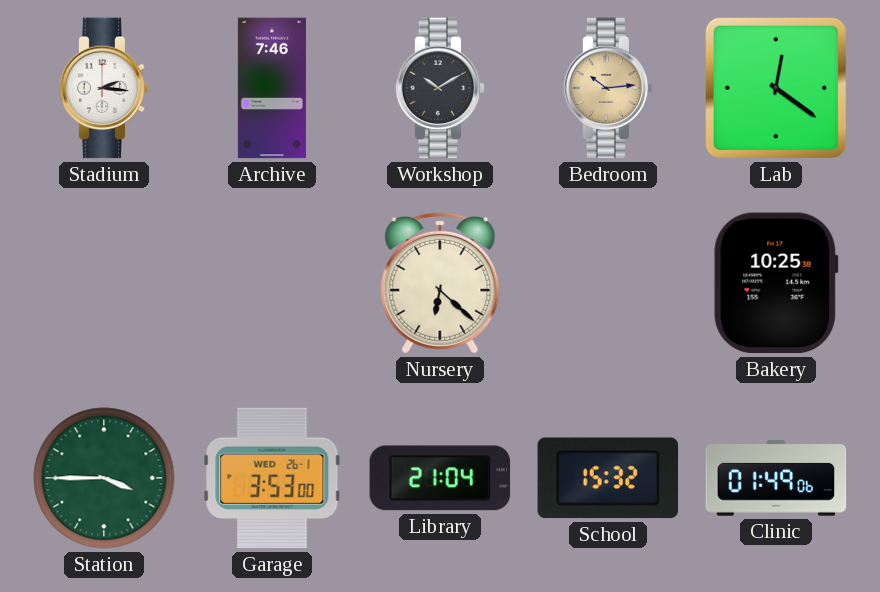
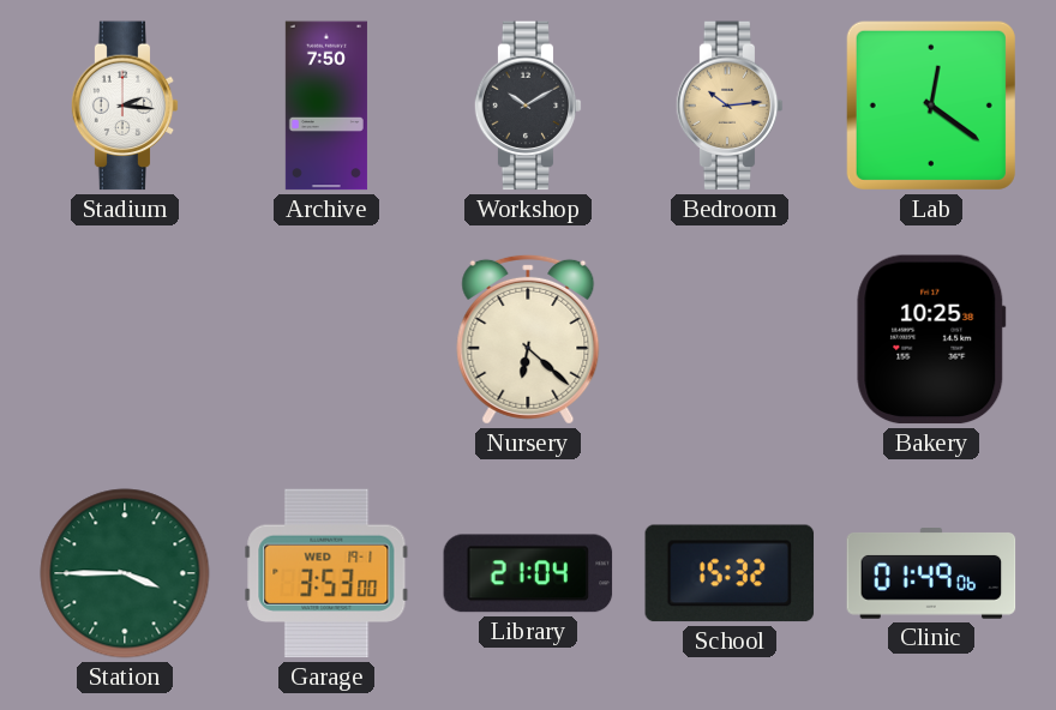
Archive: 7:46 -> 7:50 (326, 106)
Garage date: WED 26-1 -> WED 19-1 (326, 573)
